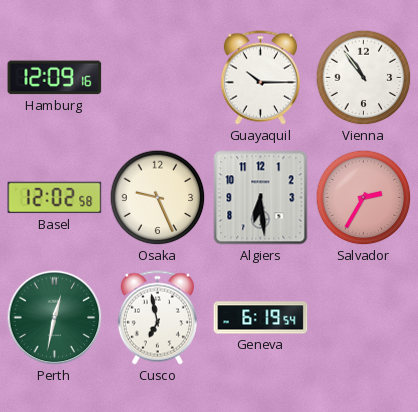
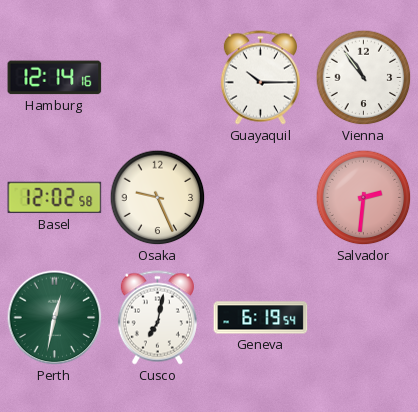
Hamburg: 12:09 -> 12:14 (55, 78)
Algiers: 6:29 -> none (261, 198)
Salvador: 2:35 -> 2:31 (364, 198)
Cusco: 6:58 -> 7:02 (157, 318)
